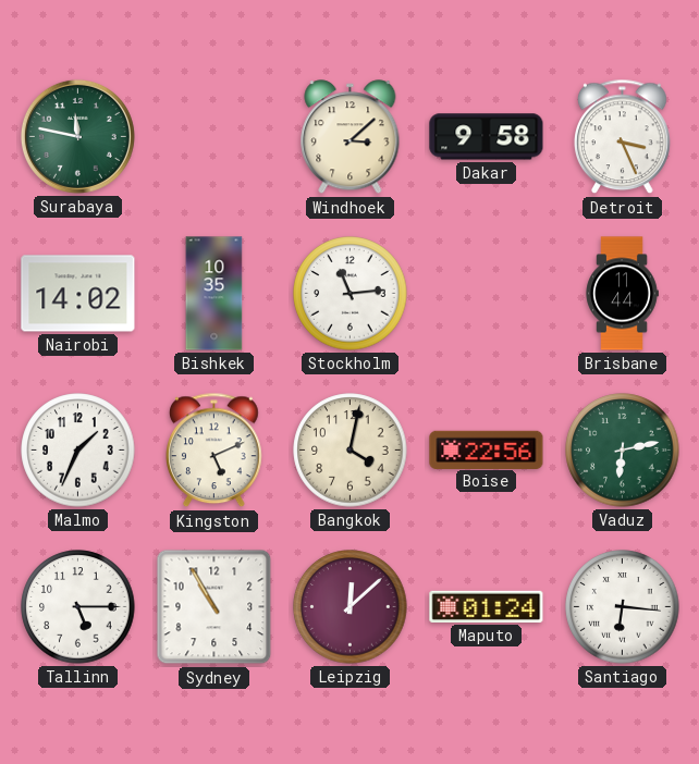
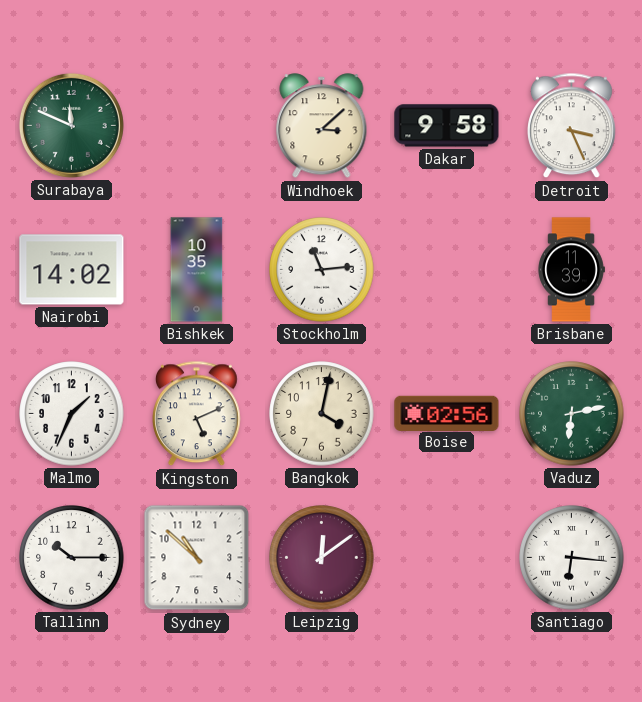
Surabaya: 11:47 -> 11:49 (71, 125)
Brisbane: 11:44 -> 11:39 (571, 270)
Boise: 22:56 -> 02:56 (447, 413)
Tallinn: 5:15 -> 10:15 (72, 558)
Sydney: 10:55 -> 10:52 (197, 558)
Leipzig: 12:08 -> 12:09 (322, 558)
Maputo: 01:24 -> none (487, 606)
